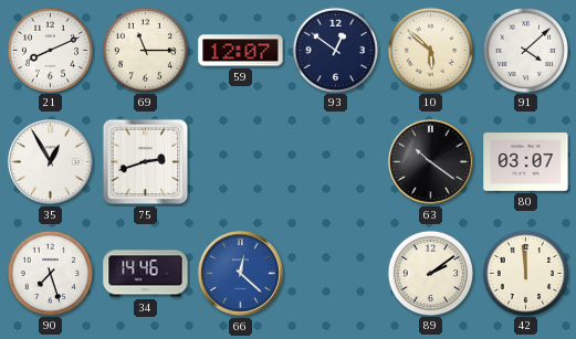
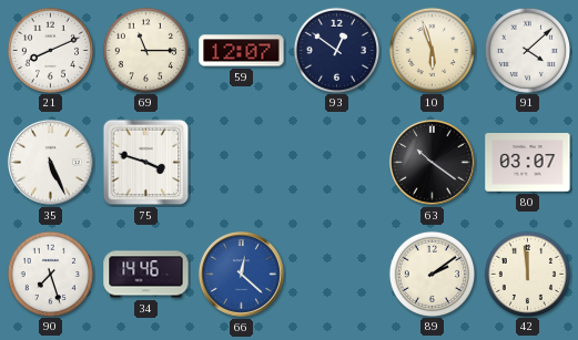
10: 5:52 -> 5:57 (432, 50)
35: 12:55 -> 5:26 (50, 162)
75: 2:42 -> 3:48 (146, 163)
